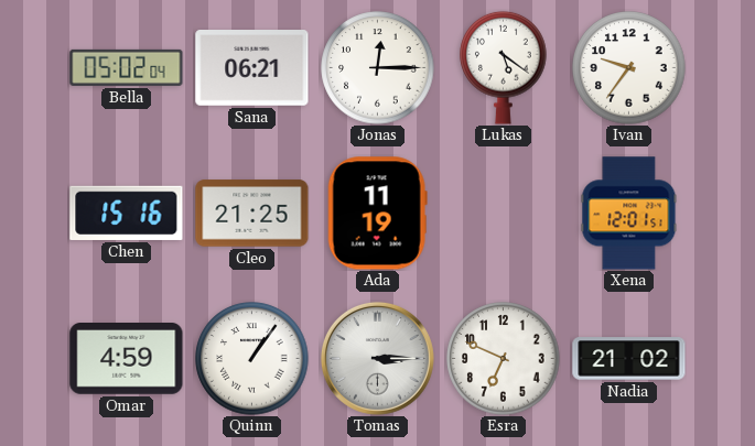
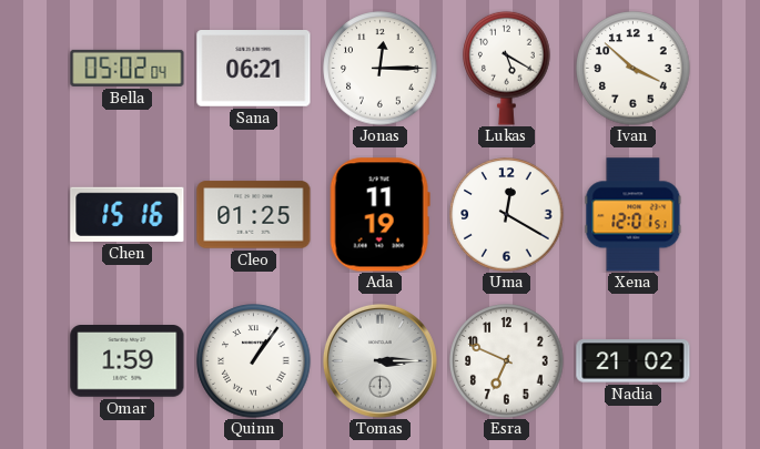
Lukas: 5:21 -> 5:20 (507, 68)
Ivan: 9:36 -> 3:52 (634, 69)
Cleo: 21:25 -> 01:25 (254, 215)
Uma: none -> 12:20 (507, 215)
Omar: 4:59 -> 1:59 (128, 361)
